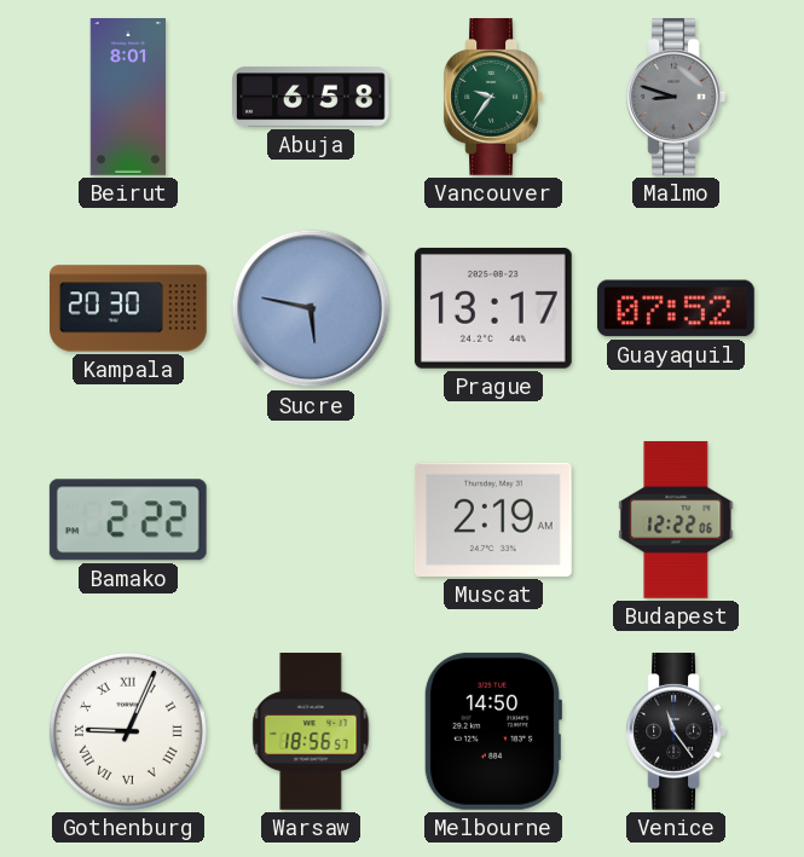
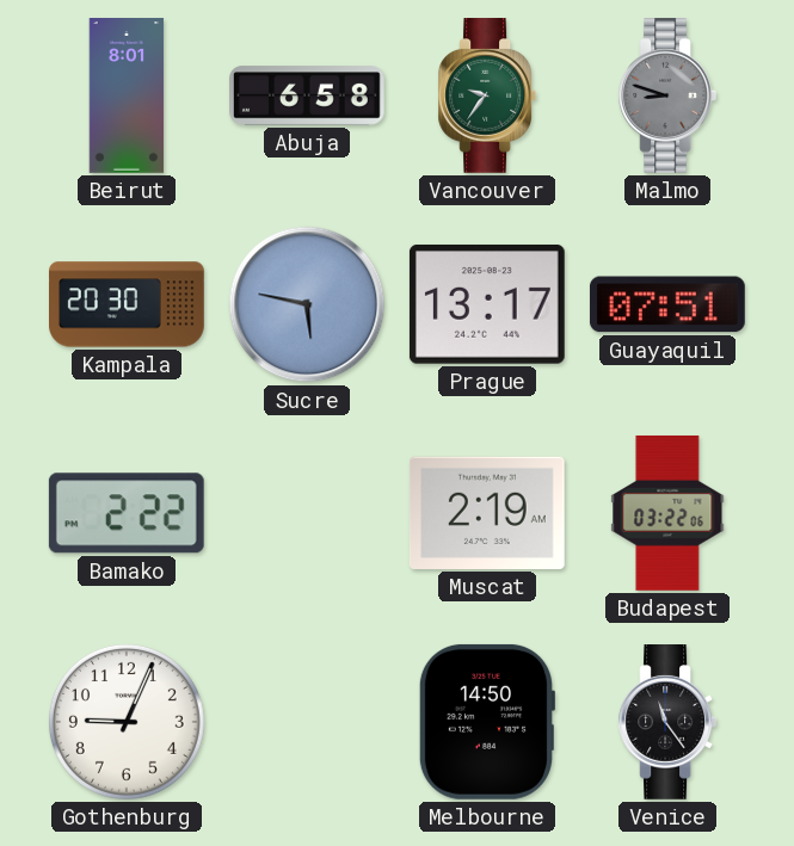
Guayaquil: 07:52 -> 07:51 (667, 304)
Budapest: 12:22 -> 03:22 (667, 513)
Gothenburg numerals: Roman -> Arabic (127, 722)
Warsaw: 18:56 -> none (311, 732)
